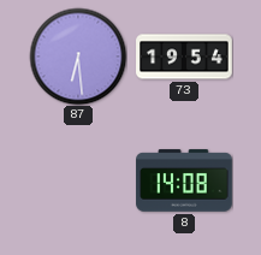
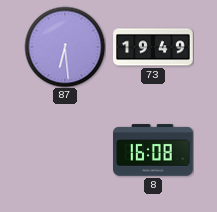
73: 19:54 -> 19:49 (153, 47)
8: 14:08 -> 16:08 (153, 150)
